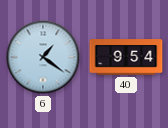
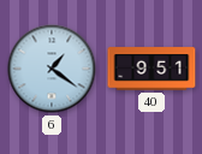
40: 9:54 -> 9:51 (151, 69)
